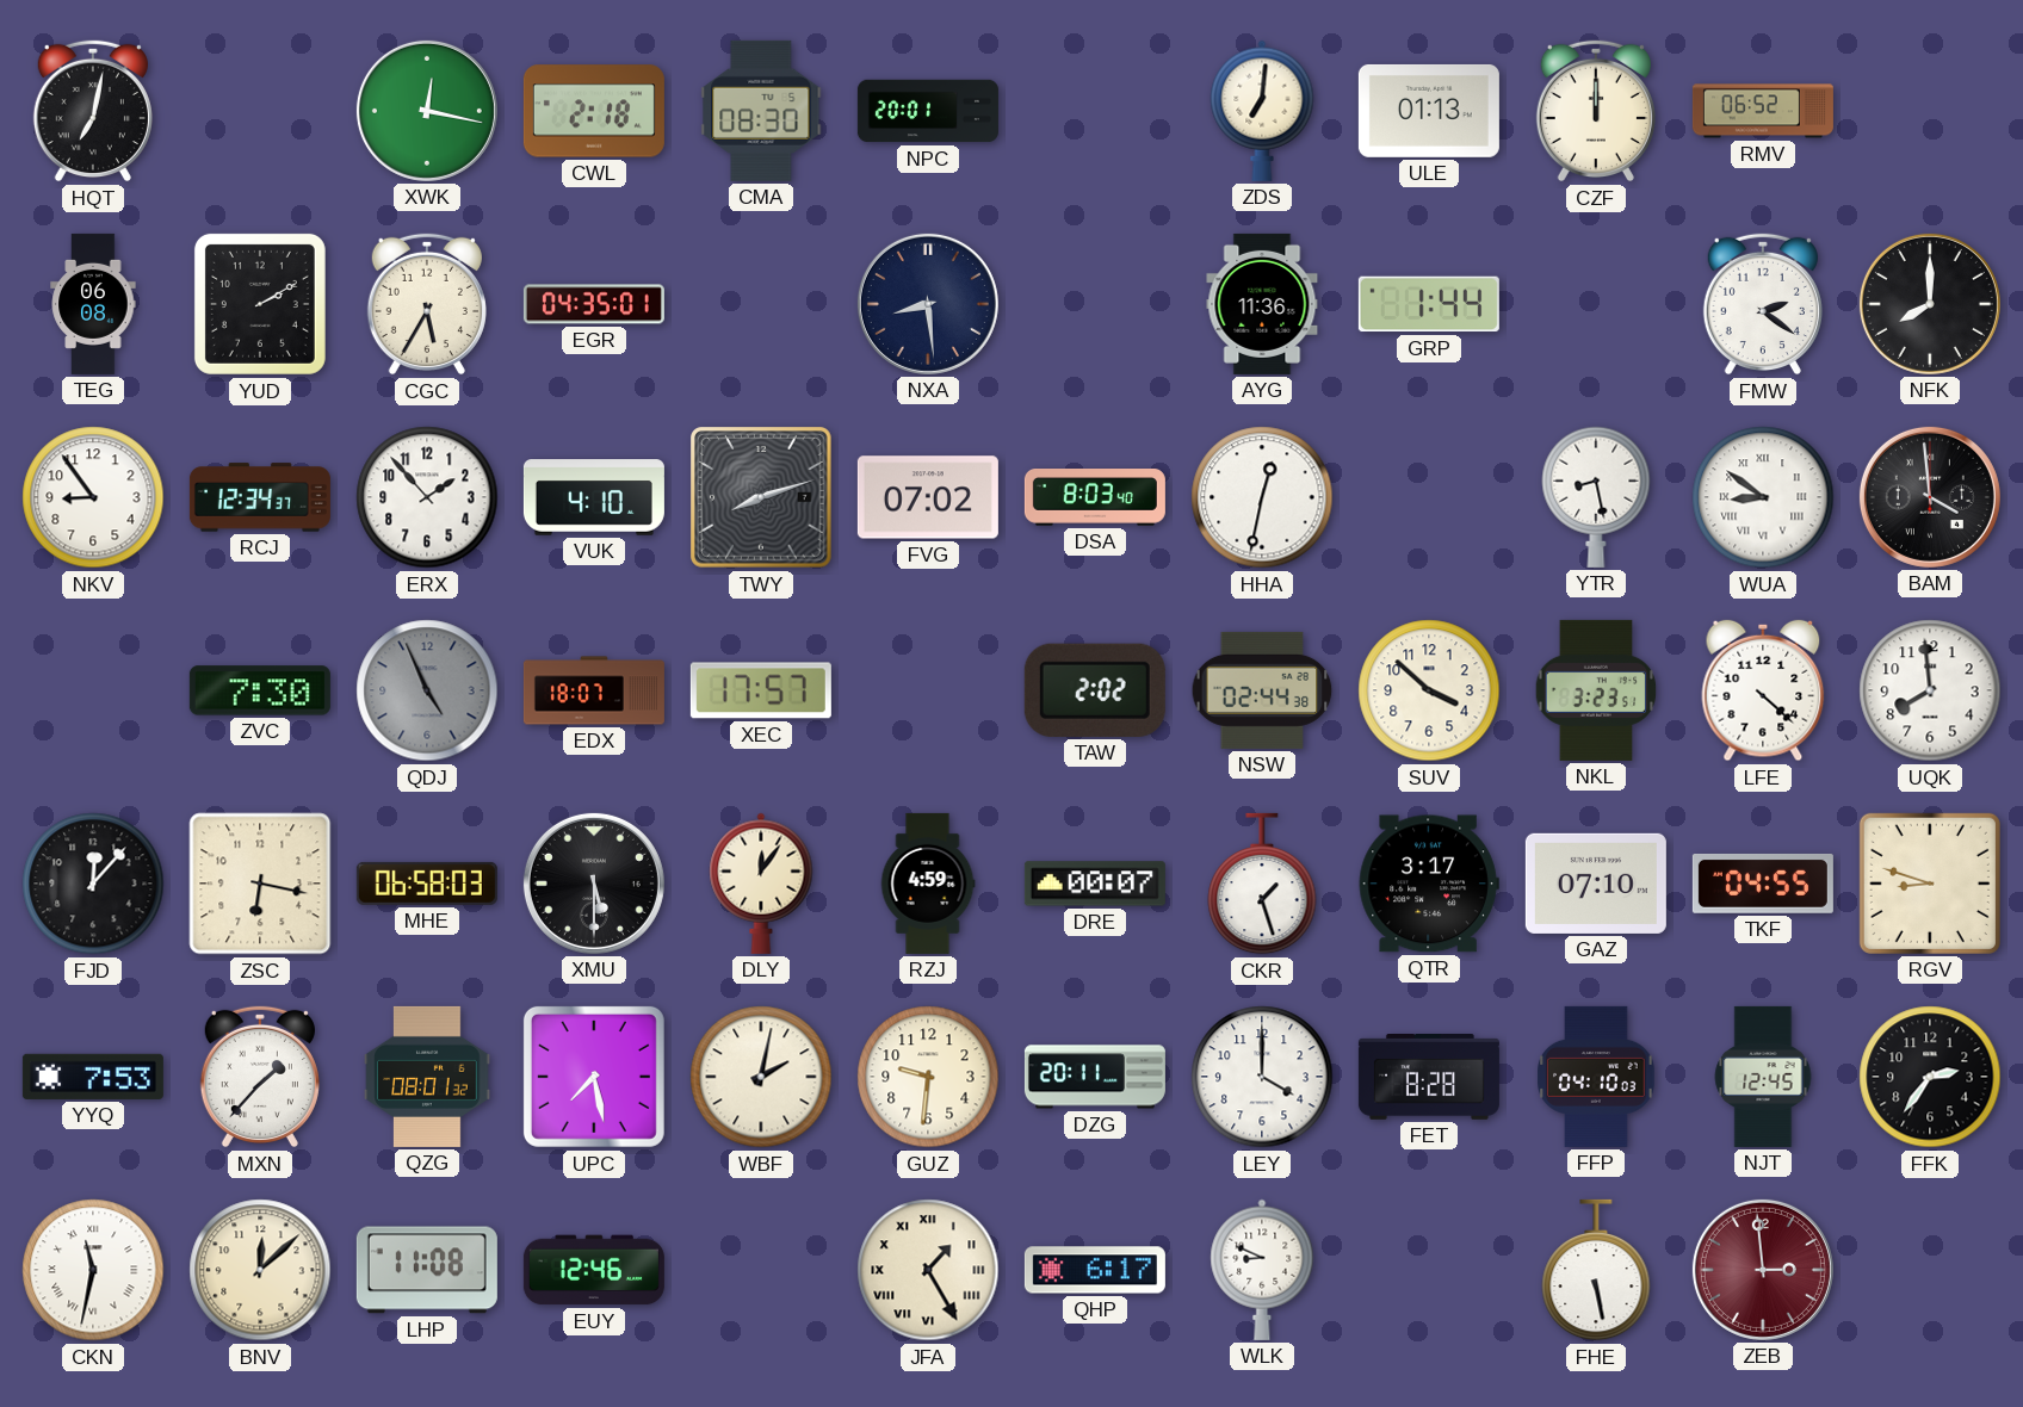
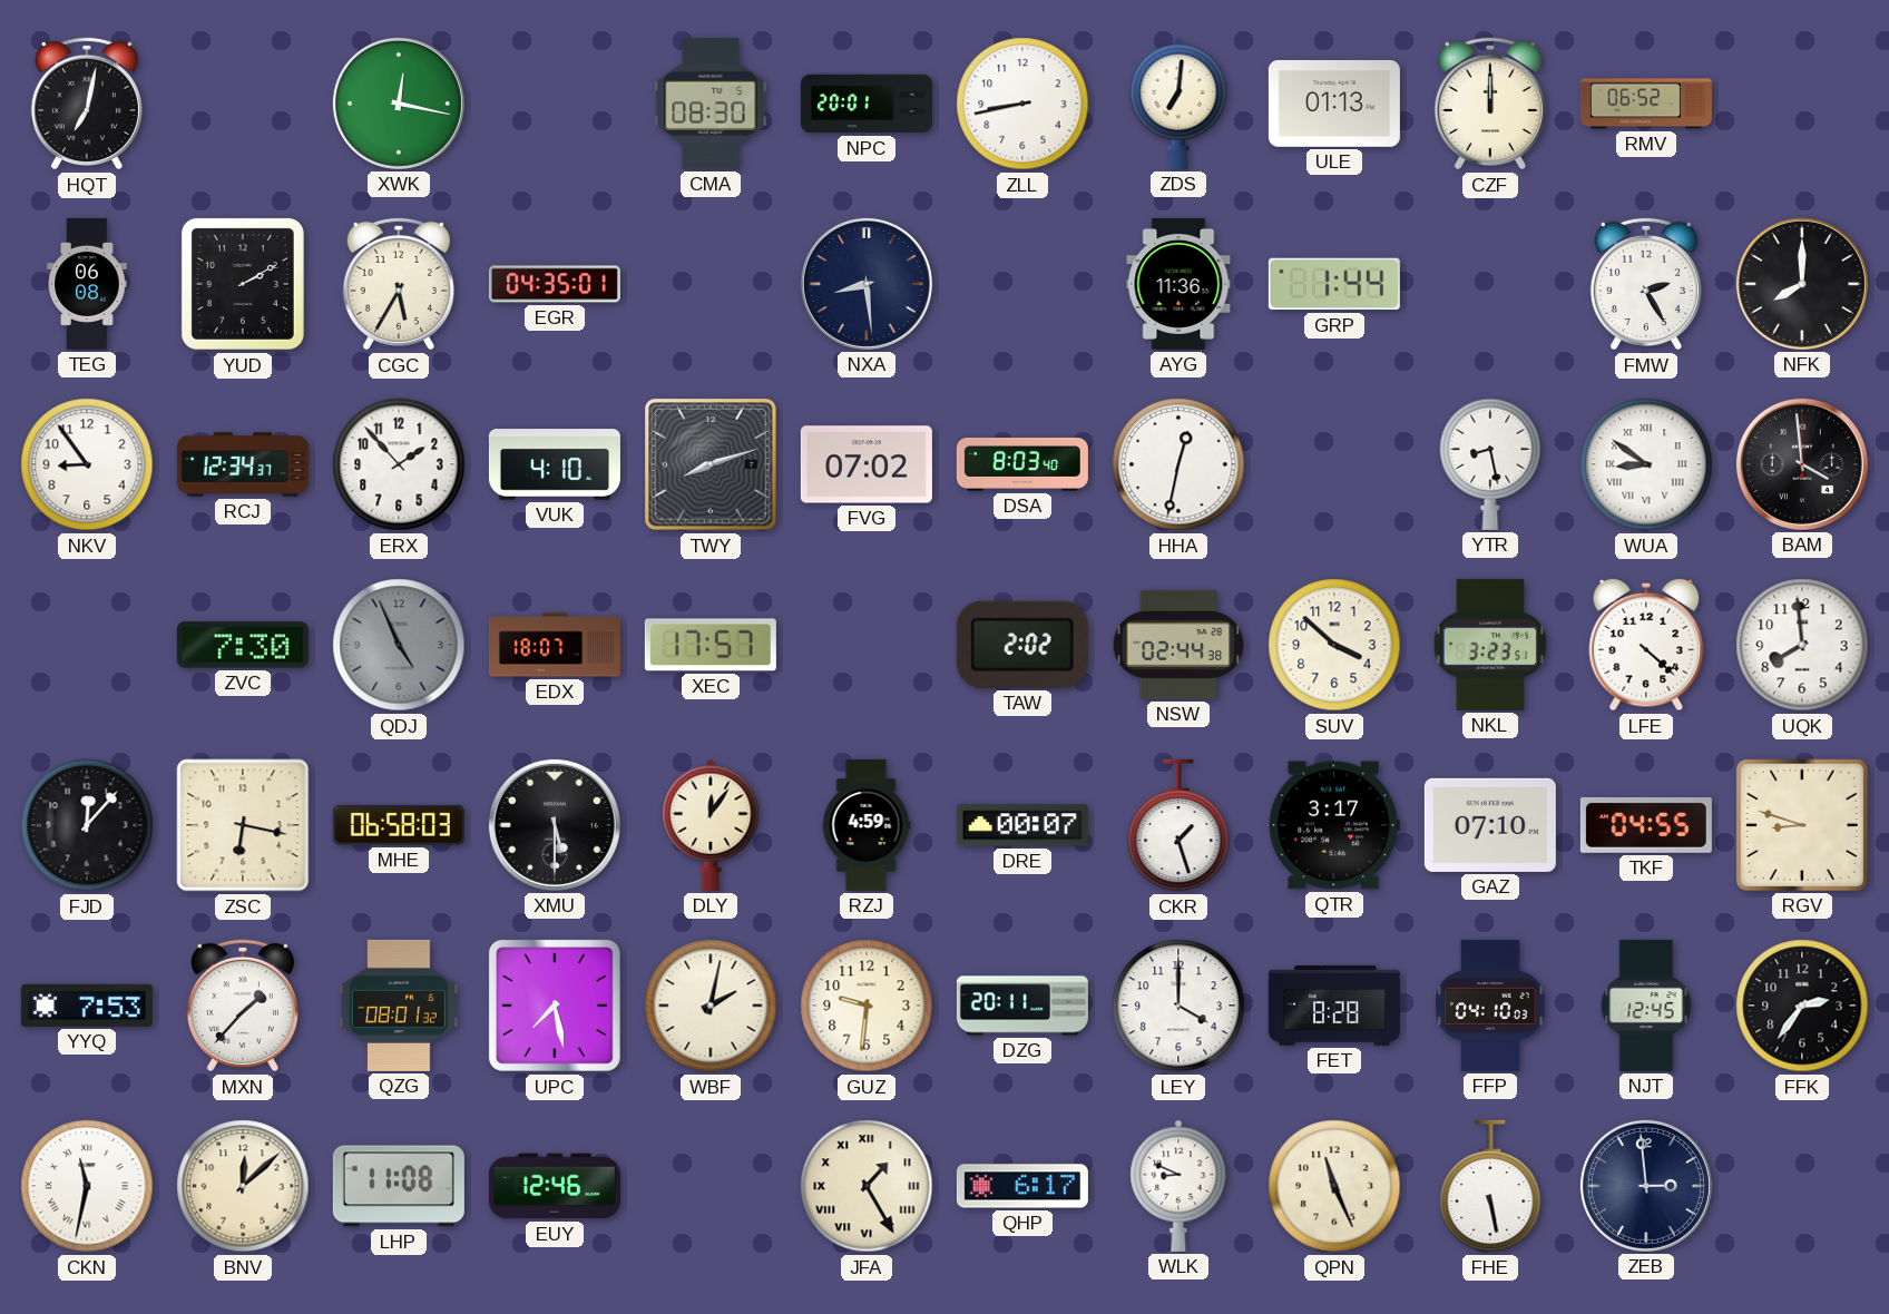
CWL: 2:18 -> none (594, 111)
ZLL: none -> 8:43 (1022, 104)
FMW: 2:21 -> 2:25 (1646, 284)
QPN: none -> 11:26 (1334, 1186)
ZEB dial: burgundy -> navy (1646, 1186)
